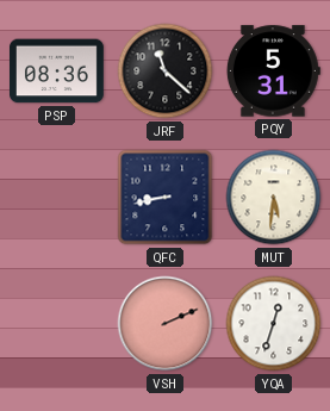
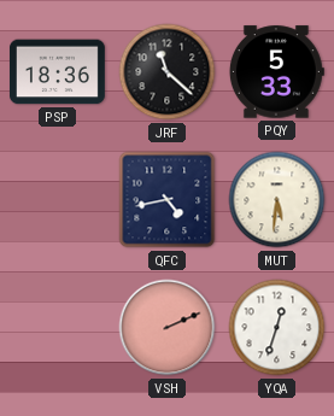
PSP: 08:36 -> 18:36 (57, 72)
PQY: 5:31 -> 5:33 (276, 72)
QFC: 8:43 -> 4:43 (168, 200)
